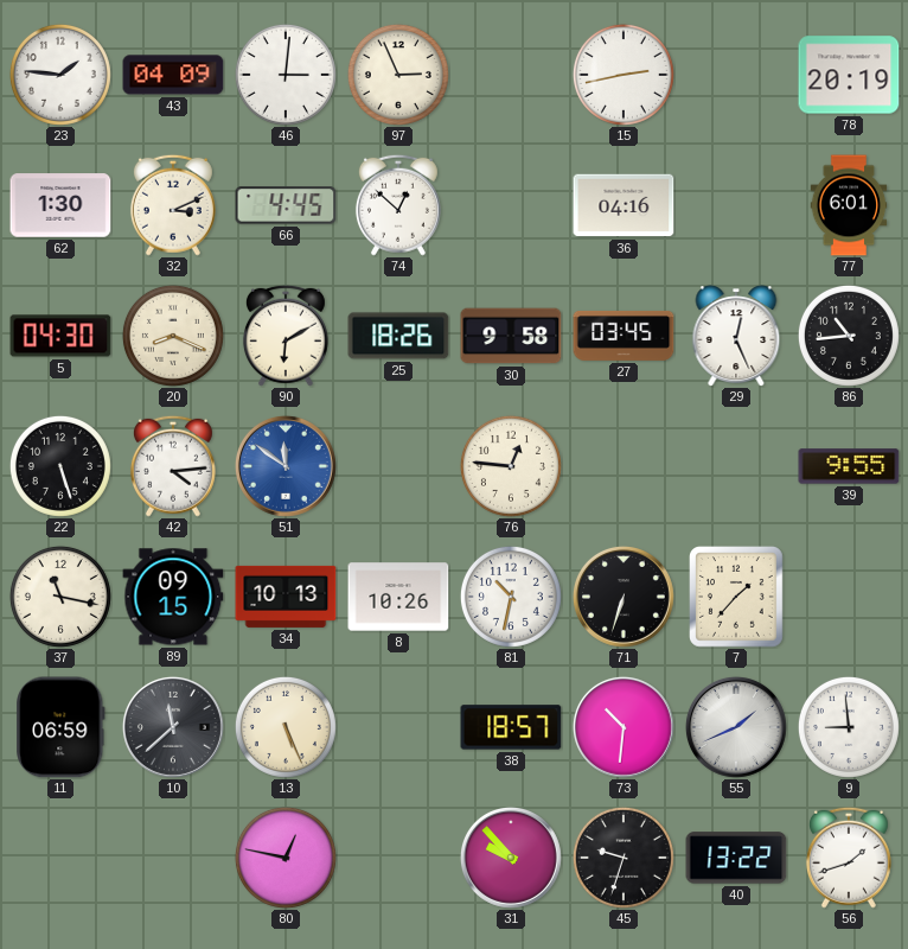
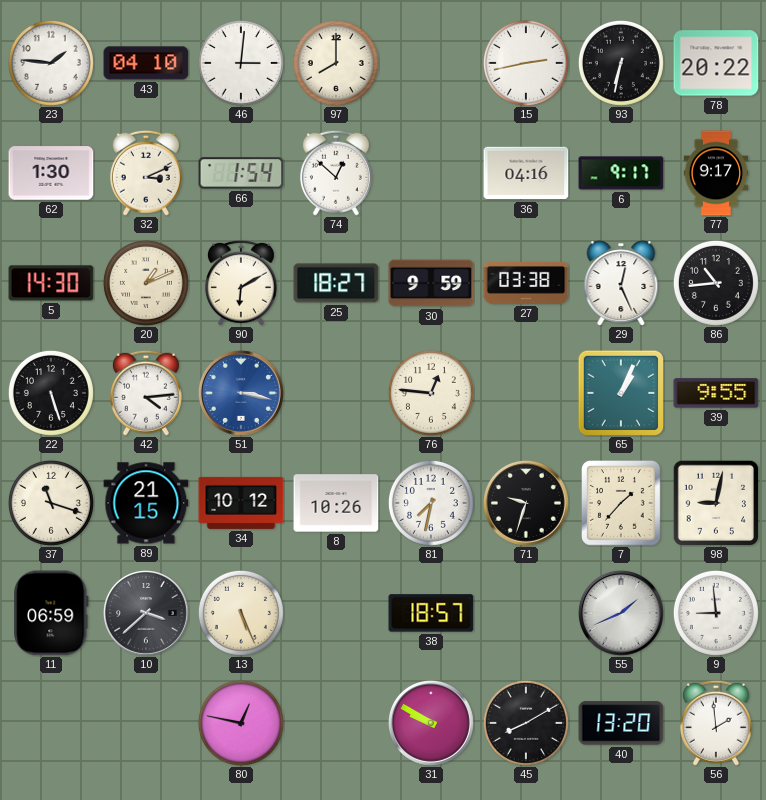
43: 04:09 -> 04:10 (146, 63)
97: 2:56 -> 8:00 (336, 63)
93: none -> 6:32 (621, 63)
78: 20:19 -> 20:22 (716, 63)
66: 4:45 -> 1:54 (241, 173)
6: none -> 9:17 (621, 173)
77: 6:01 -> 9:17 (716, 173)
5: 04:30 -> 14:30 (51, 283)
20: 8:19 -> 1:11 (146, 283)
25: 18:26 -> 18:27 (336, 283)
30: 9:58 -> 9:59 (431, 283)
27: 03:45 -> 03:38 (526, 283)
51: 11:51 -> 3:17 (241, 393)
65: none -> 1:04 (621, 393)
37: 11:17 -> 11:18 (51, 503)
89: 09:15 -> 21:15 (146, 503)
34: 10:13 -> 10:12 (241, 503)
81: 10:32 -> 7:32 (431, 503)
71: 6:33 -> 9:33 (526, 503)
98: none -> 9:02 (716, 503)
10: 11:38 -> 3:38 (146, 613)
73: 10:31 -> none (624, 727)
31: 9:53 -> 9:50 (431, 723)
45: 9:33 -> 8:10 (526, 723)
40: 13:22 -> 13:20 (621, 723)
56: 1:42 -> 1:59 (716, 723)
